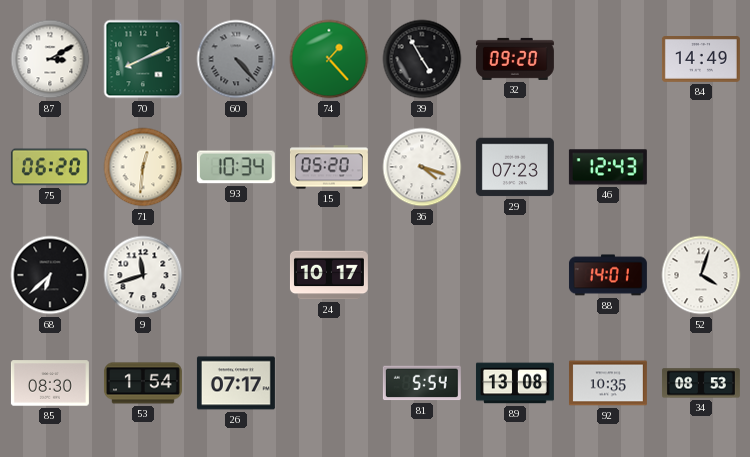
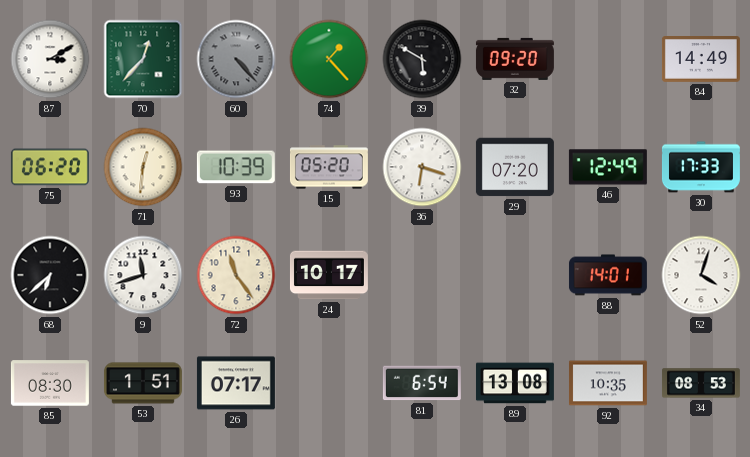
70: 8:11 -> 12:37 (143, 59)
39: 4:55 -> 5:50 (422, 59)
93: 10:34 -> 10:39 (236, 167)
36: 4:18 -> 6:18 (422, 167)
29: 07:23 -> 07:20 (515, 167)
46: 12:43 -> 12:49 (608, 167)
30: none -> 17:33 (701, 167)
72: none -> 11:24 (236, 275)
53: 1:54 -> 1:51 (143, 383)
81: 5:54 -> 6:54 (422, 383)
